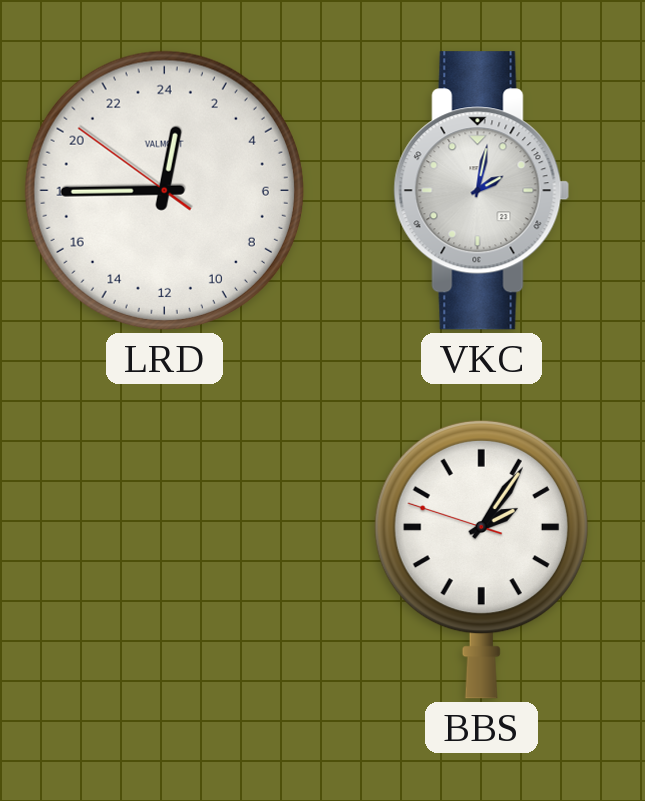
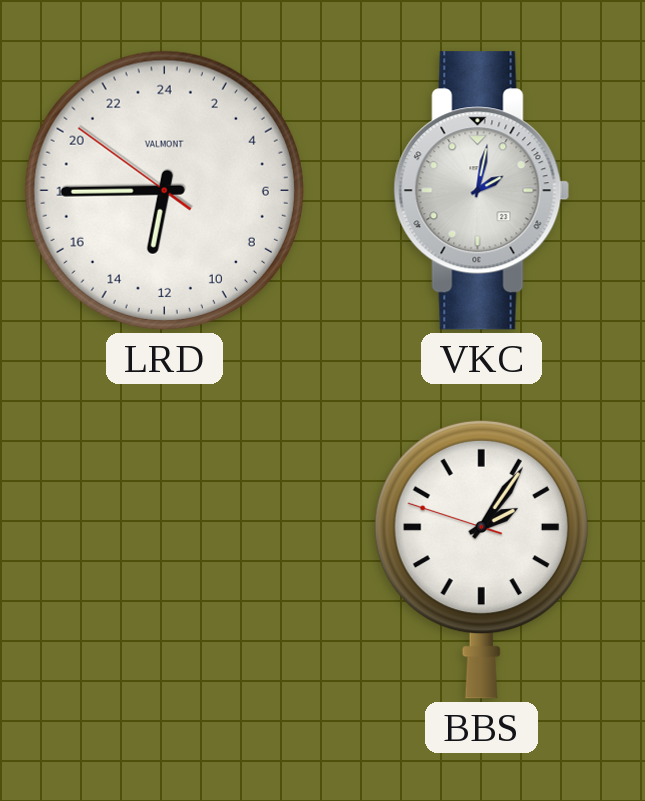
LRD: 0:44 -> 12:44 (164, 190)
